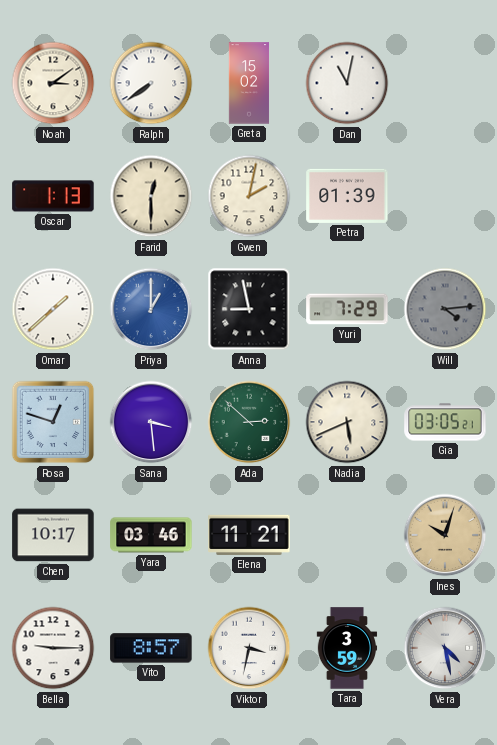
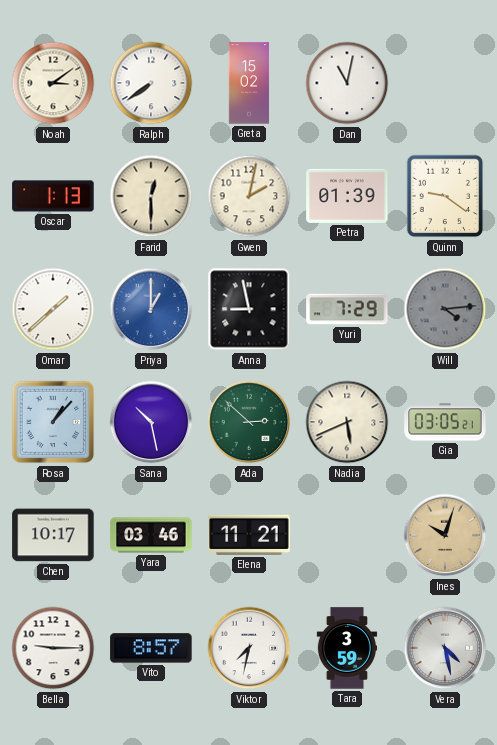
Quinn: none -> 9:21 (445, 196)
Rosa: 12:48 -> 1:07 (53, 422)
Sana: 3:29 -> 10:28 (151, 422)
Viktor: 3:32 -> 7:32 (249, 648)
